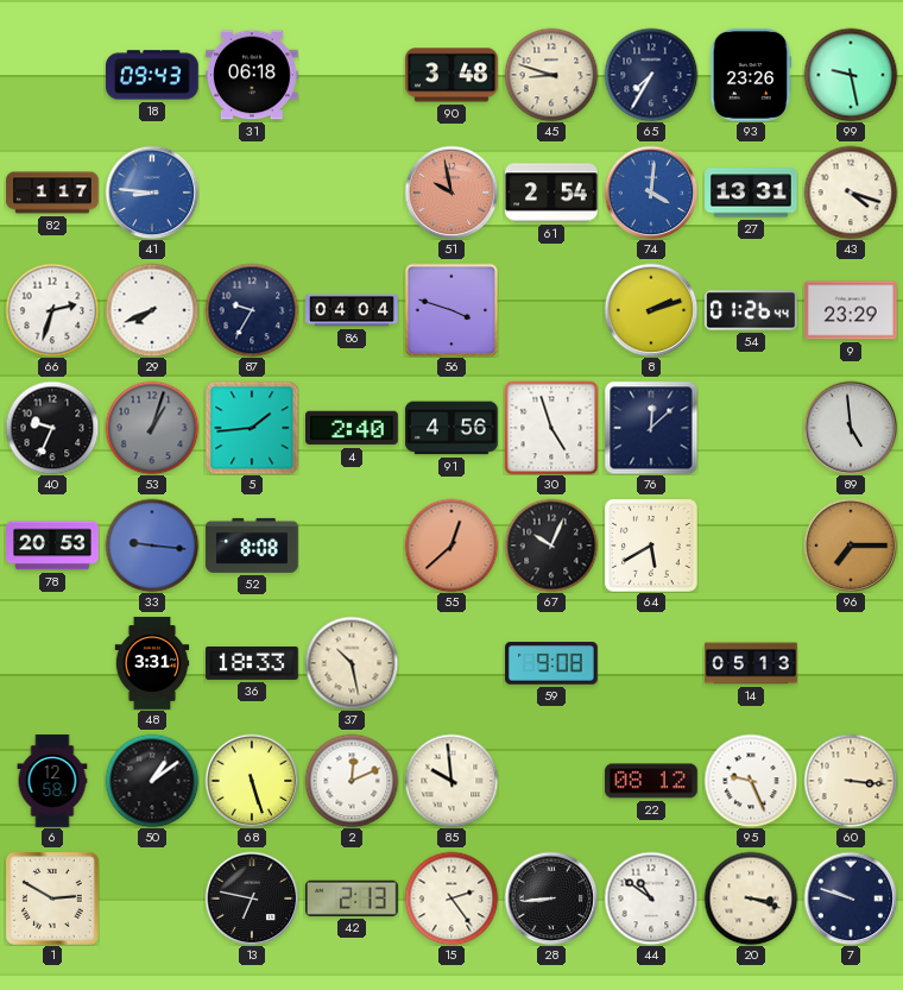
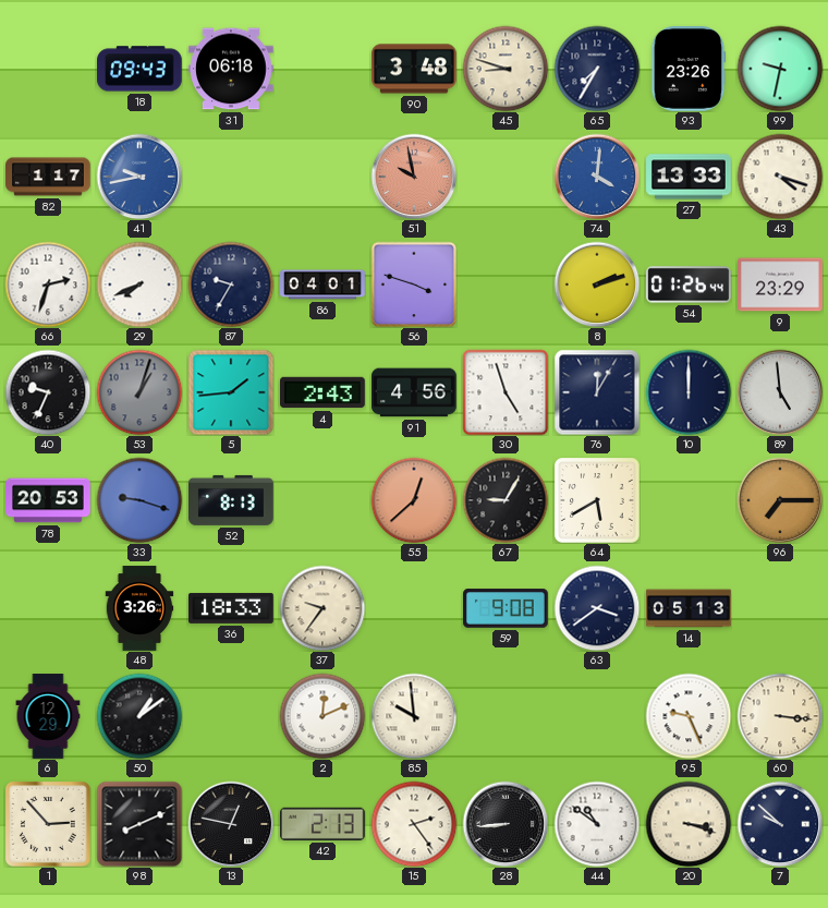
99: 9:28 -> 9:32 (780, 69)
41: 8:46 -> 9:43 (139, 177)
61: 2:54 -> none (552, 193)
27: 13:31 -> 13:33 (689, 177)
86: 04:04 -> 04:01 (322, 284)
4: 2:40 -> 2:43 (324, 392)
76: 12:08 -> 12:05 (597, 392)
10: none -> 12:00 (689, 392)
33: 9:16 -> 9:18 (139, 500)
52: 8:08 -> 8:13 (232, 500)
67: 10:04 -> 9:05 (506, 500)
48: 3:31 -> 3:26 (139, 608)
37: 10:28 -> 9:36 (322, 608)
63: none -> 3:39 (597, 608)
6: 12:58 -> 12:29 (48, 716)
68: 5:27 -> none (252, 781)
22: 08:12 -> none (652, 781)
1: 2:50 -> 2:53 (49, 825)
98: none -> 8:11 (139, 824)
13: 6:47 -> 12:47 (231, 824)
7: 9:48 -> 9:52 (780, 824)
